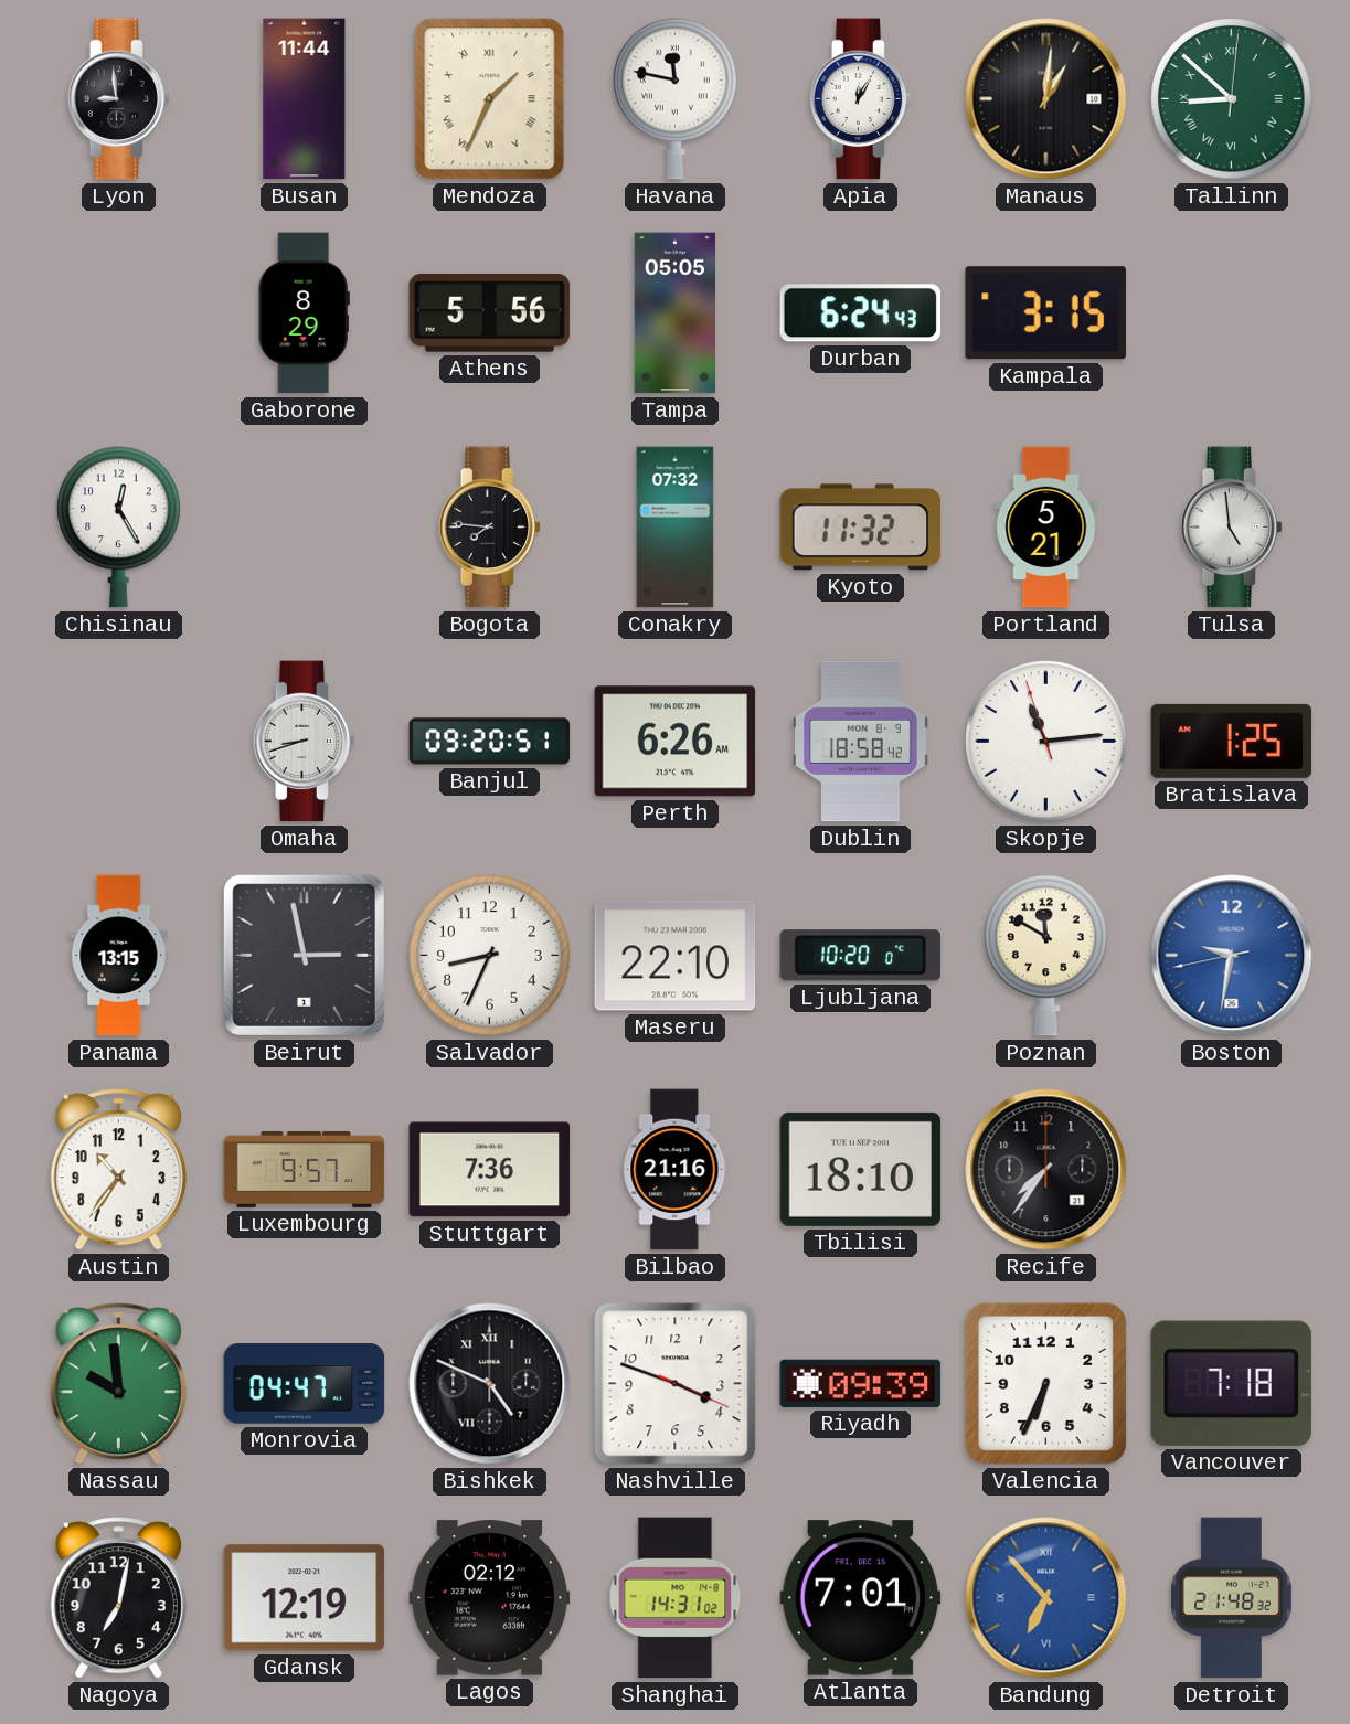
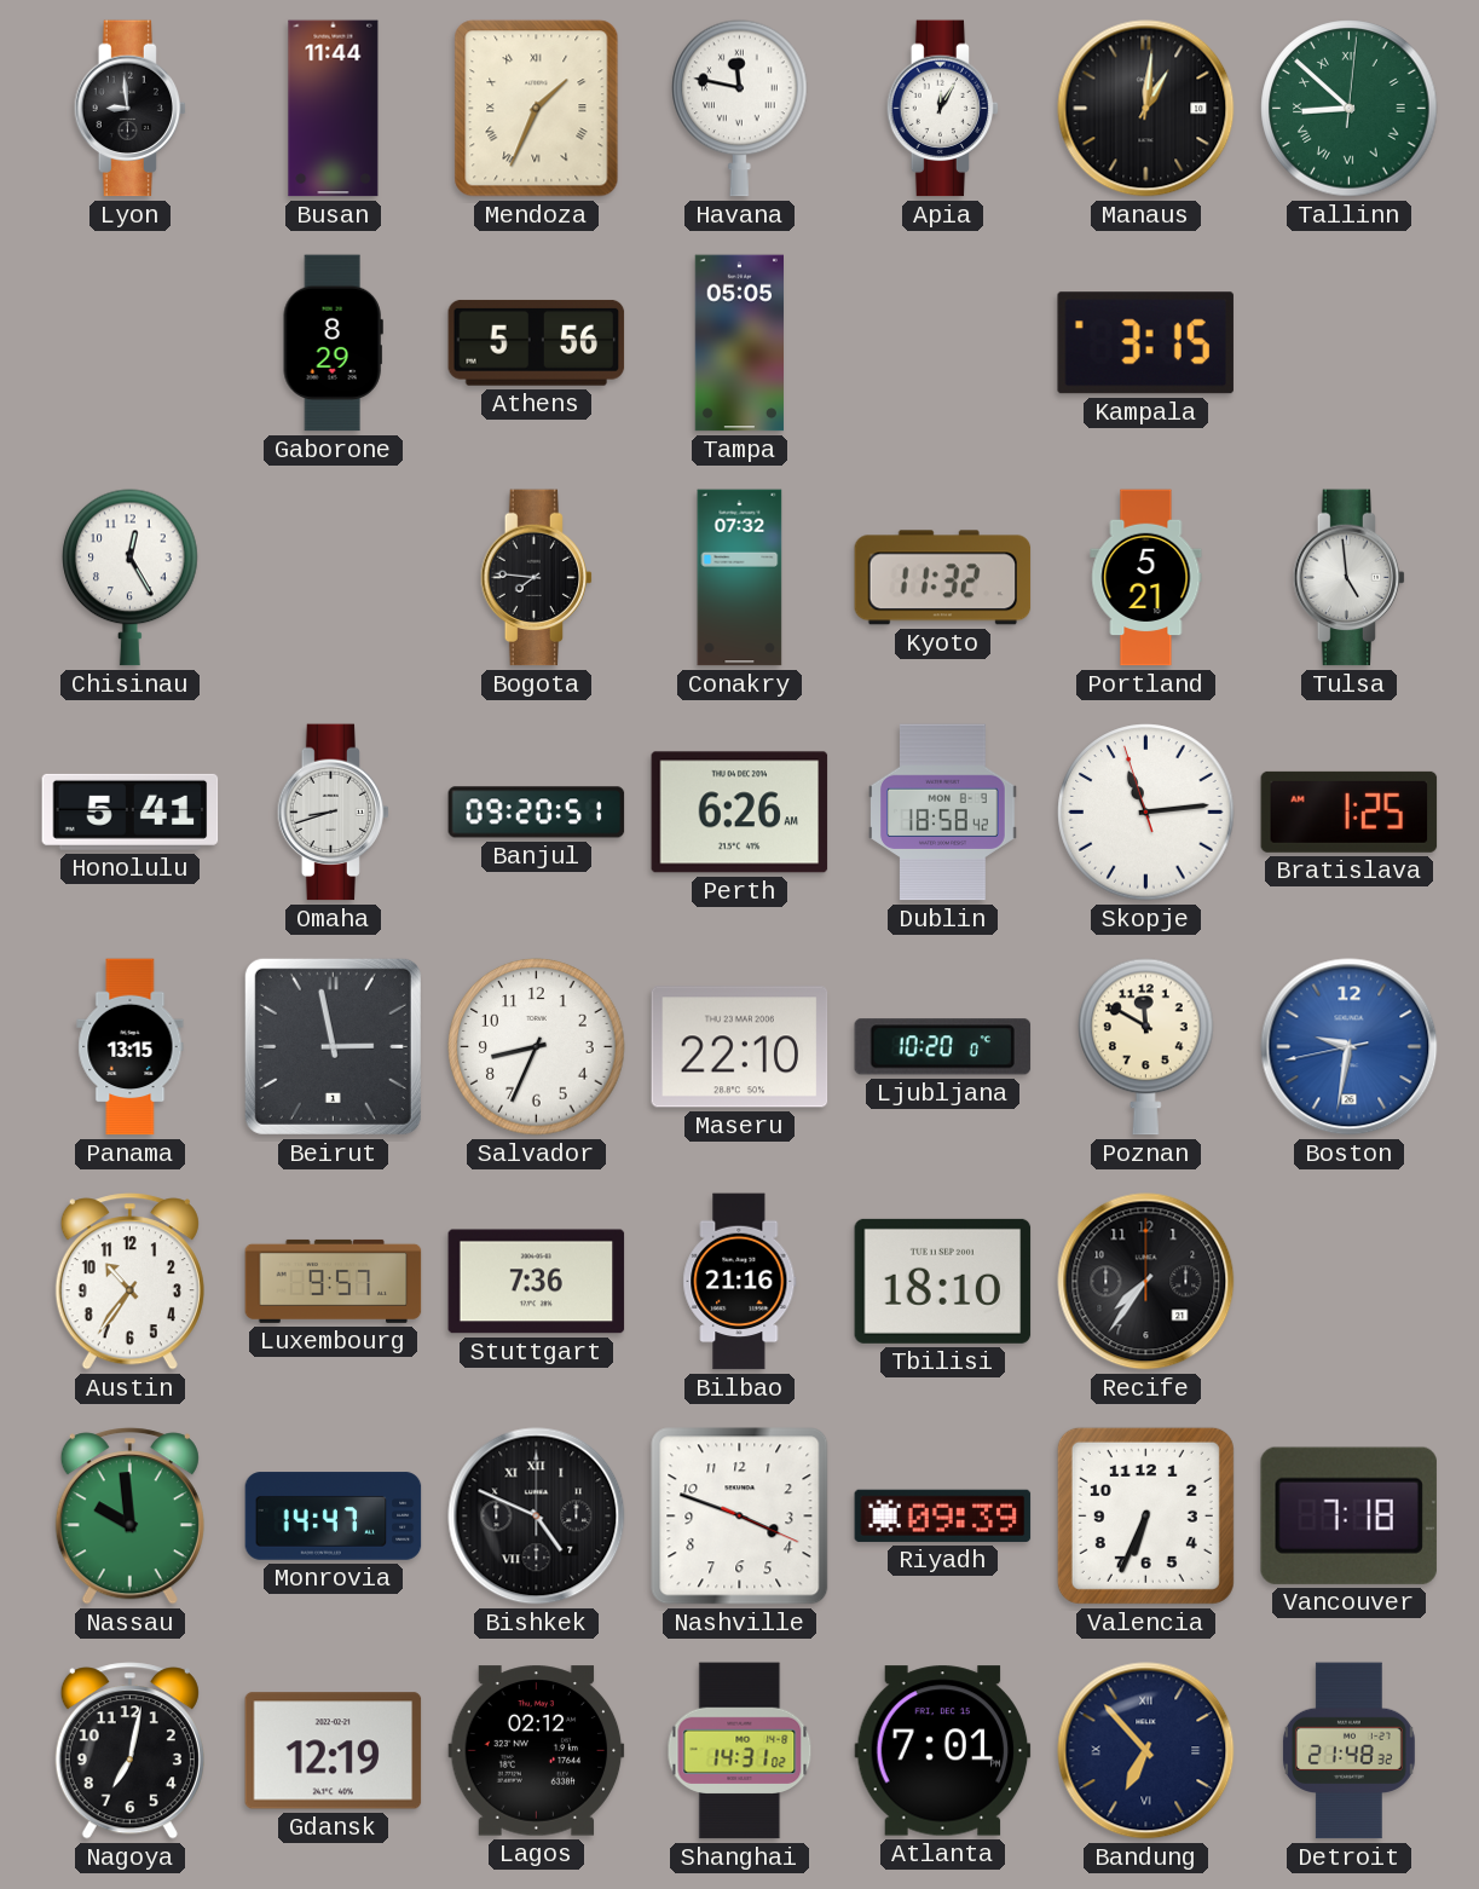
Durban: 6:24 -> none (861, 313)
Honolulu: none -> 5:41 (131, 811)
Monrovia: 04:47 -> 14:47 (334, 1517)
Bandung dial: blue -> navy (1146, 1751)
